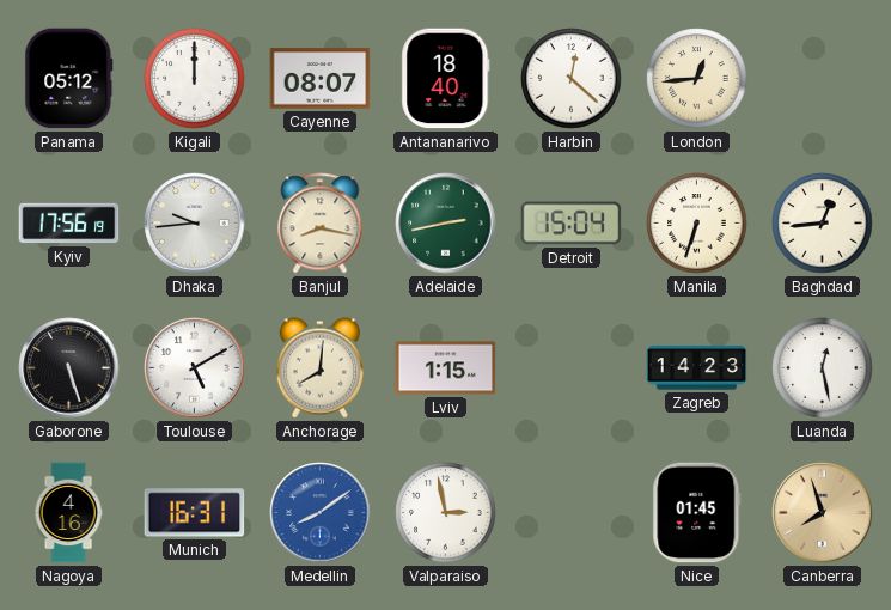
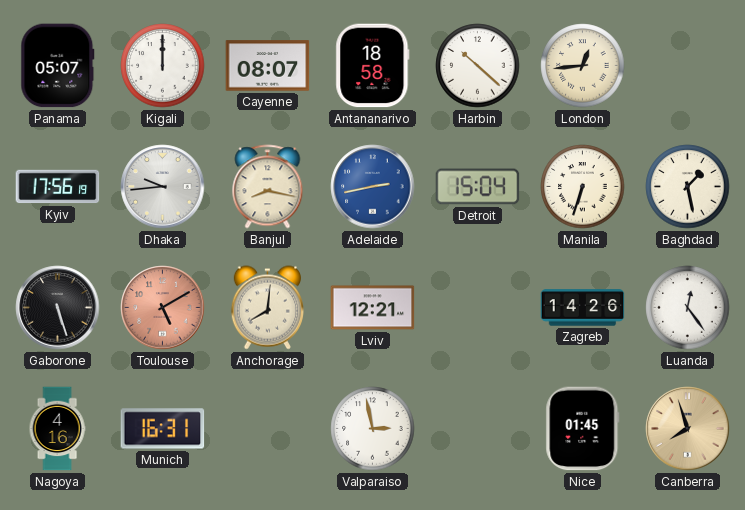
Panama: 05:12 -> 05:07 (58, 66)
Antananarivo: 18:40 -> 18:58 (373, 66)
Harbin: 12:22 -> 10:22 (478, 66)
Adelaide dial: green -> blue (373, 187)
Baghdad: 12:44 -> 1:28 (688, 187)
Toulouse dial: white -> salmon (163, 308)
Lviv: 1:15 -> 12:21 (373, 308)
Zagreb: 14:23 -> 14:26 (583, 308)
Luanda: 12:28 -> 12:24 (688, 308)
Medellin: 8:09 -> none (321, 513)
